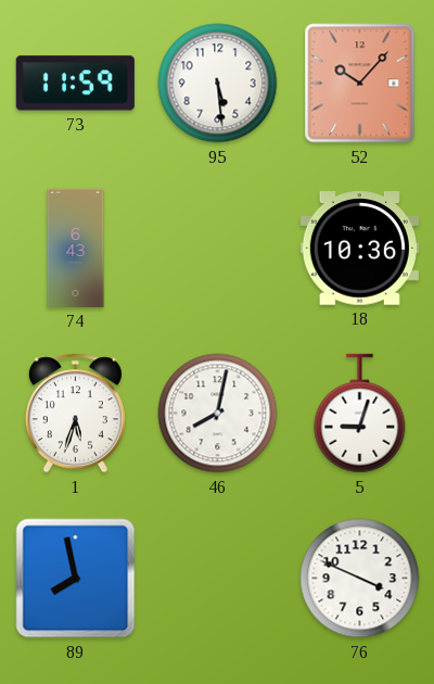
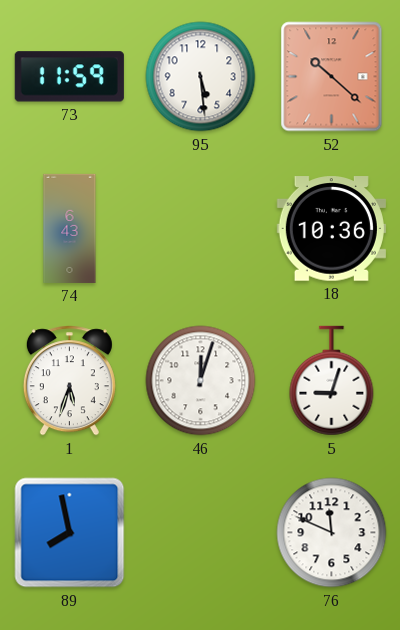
52: 10:07 -> 10:22 (332, 77)
46: 8:02 -> 12:03 (201, 381)
76: 3:49 -> 11:49 (332, 533)
